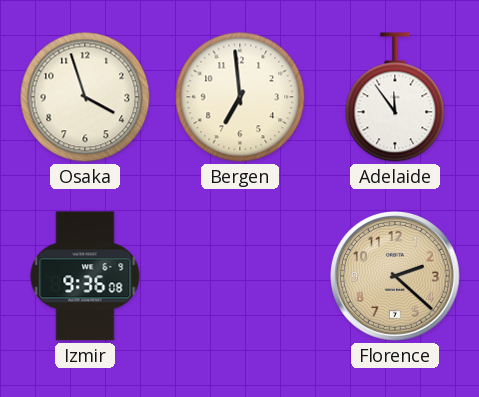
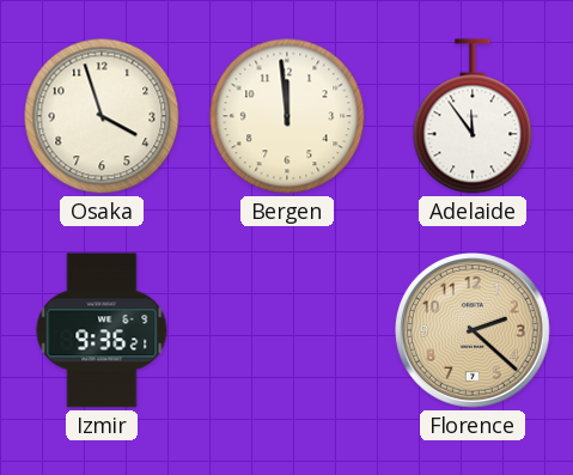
Bergen: 6:59 -> 11:59 (287, 116)
Izmir: 9:36:08 -> 9:36:21 (102, 330)
